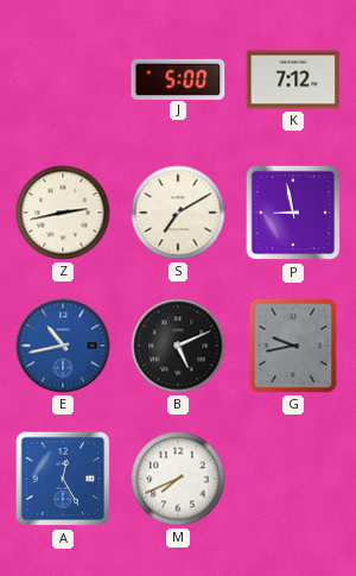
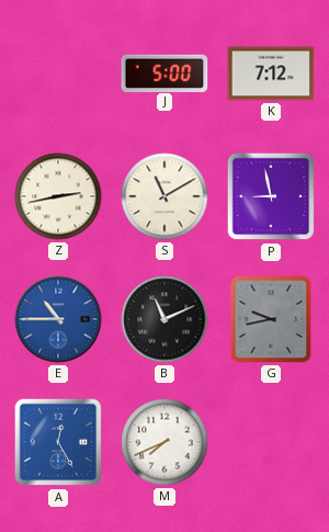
S: 7:10 -> 11:10 (164, 196)
E: 10:43 -> 10:45 (58, 319)
B: 5:11 -> 11:11 (164, 319)
